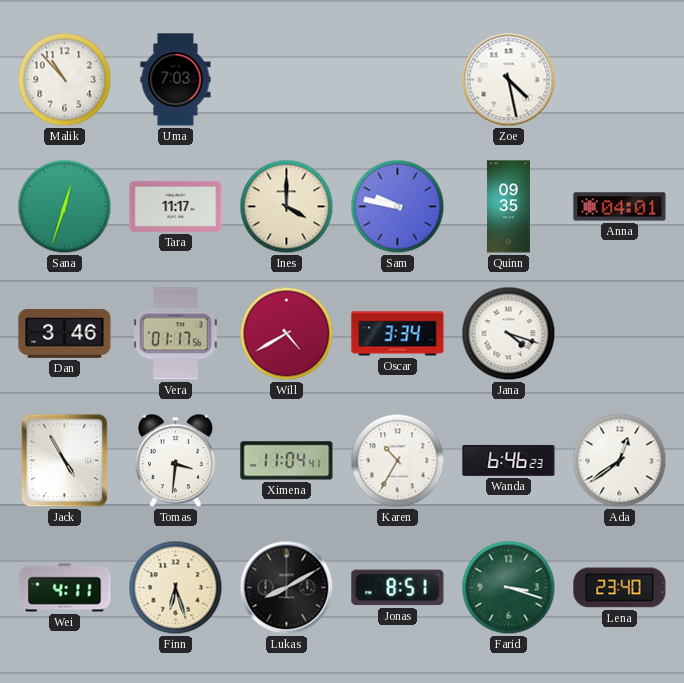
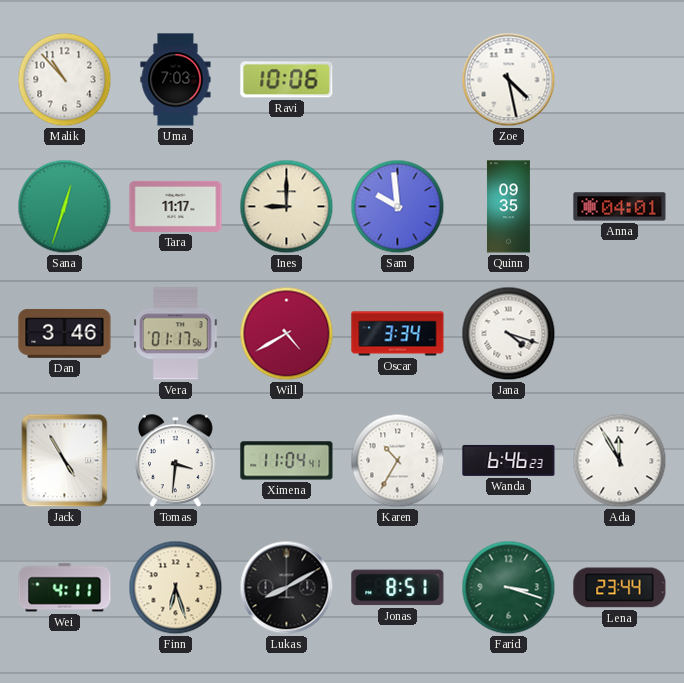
Ravi: none -> 10:06 (287, 80)
Ines: 4:00 -> 9:00 (287, 207)
Sam: 9:47 -> 9:59 (398, 207)
Ada: 12:39 -> 11:55 (620, 461)
Lena: 23:40 -> 23:44 (620, 588)
